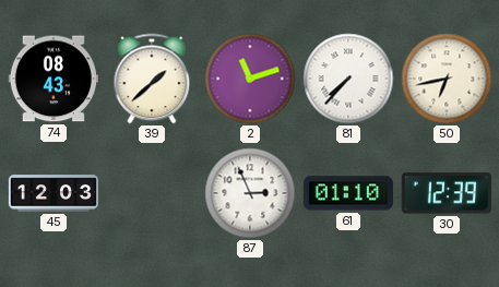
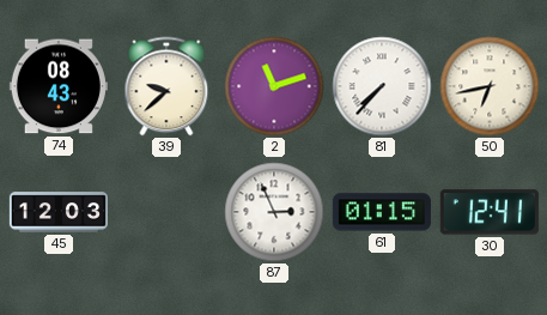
39: 1:38 -> 9:38 (166, 86)
61: 01:10 -> 01:15 (382, 212)
30: 12:39 -> 12:41 (490, 212)
